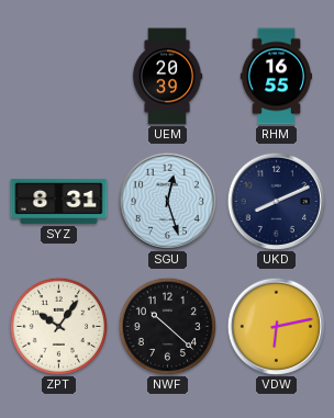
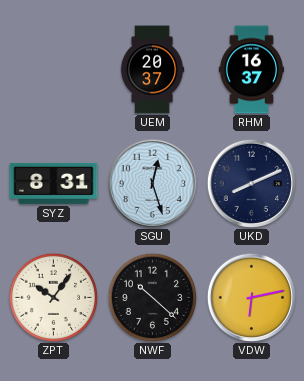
UEM: 20:39 -> 20:37 (152, 70)
RHM: 16:55 -> 16:37 (252, 70)
